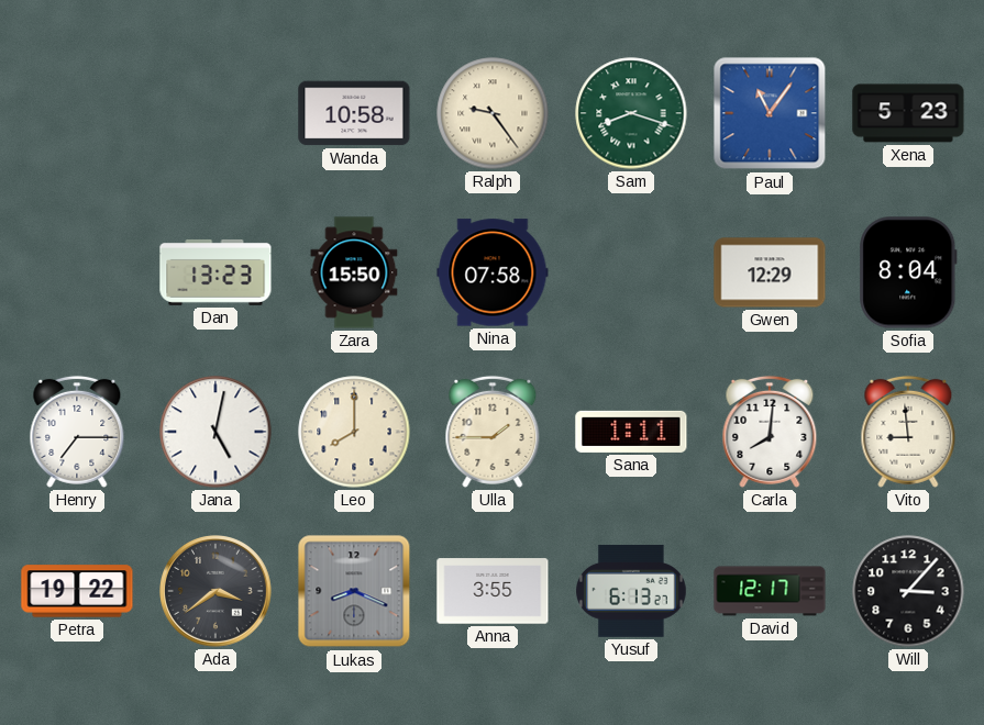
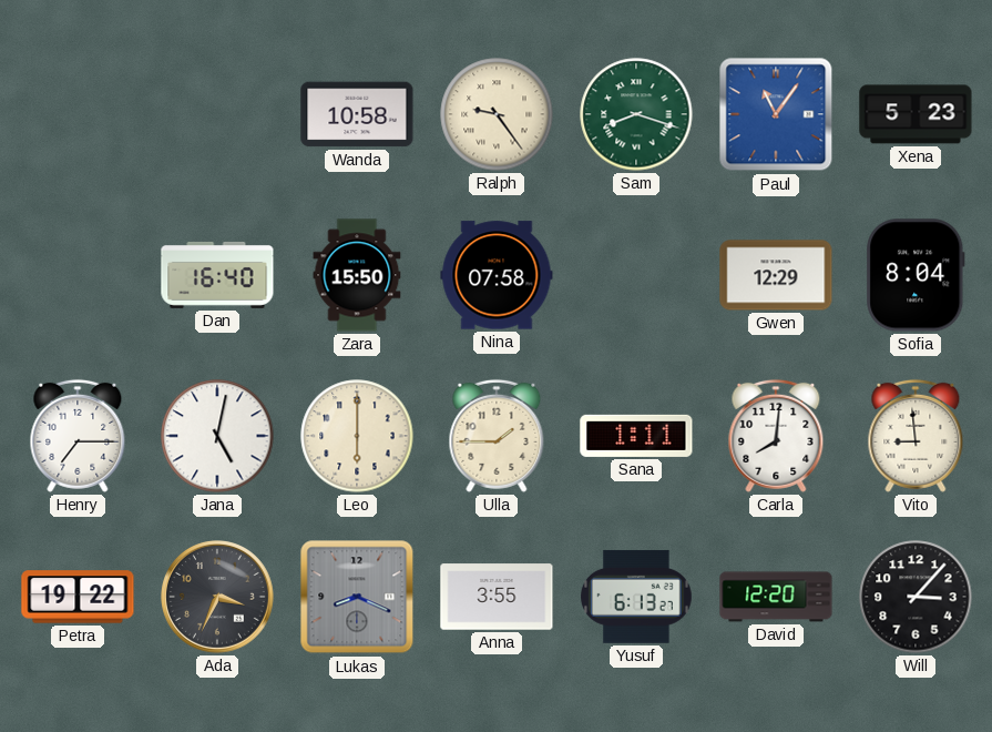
Dan: 13:23 -> 16:40 (217, 275)
Leo: 8:00 -> 6:00 (357, 436)
Ada: 3:39 -> 3:34 (218, 598)
David: 12:17 -> 12:20 (776, 597)
